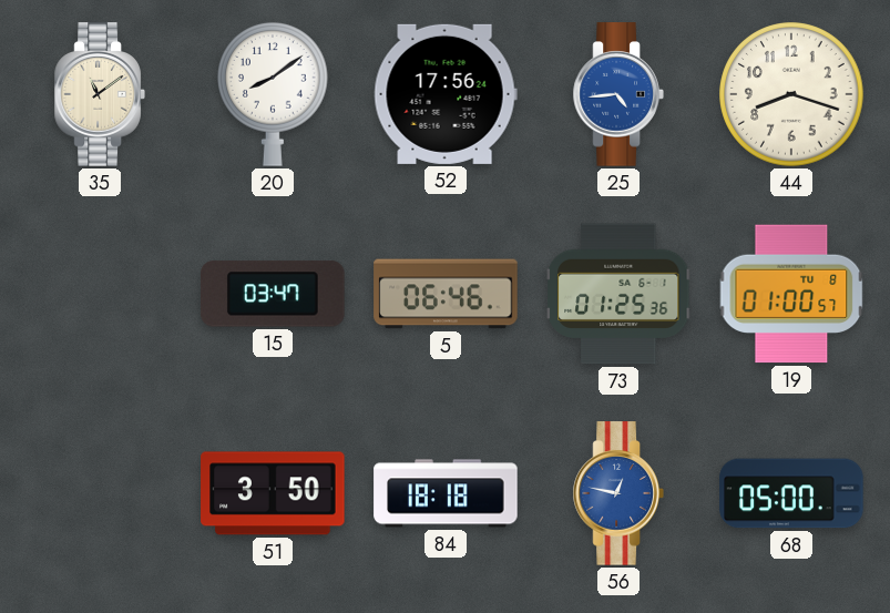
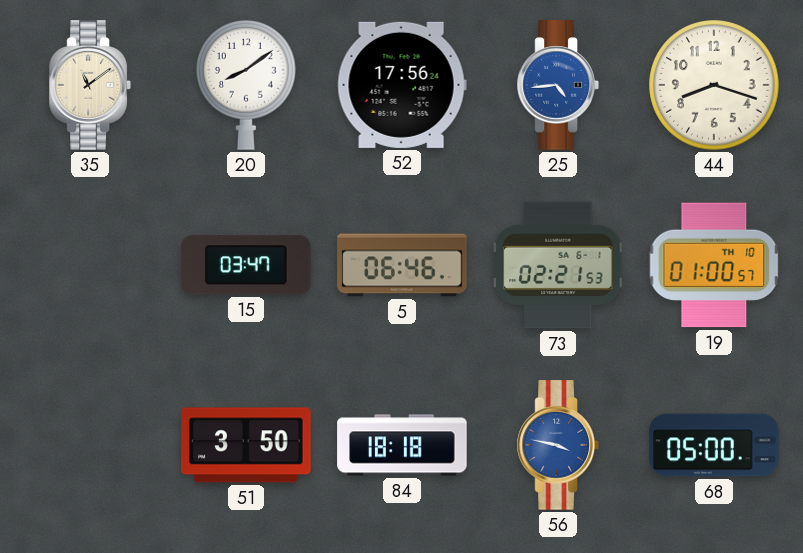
73: 01:25 -> 02:21 (559, 265)
19 date: TU 8 -> TH 10 (714, 265)
56: 12:47 -> 3:47 (558, 445)
